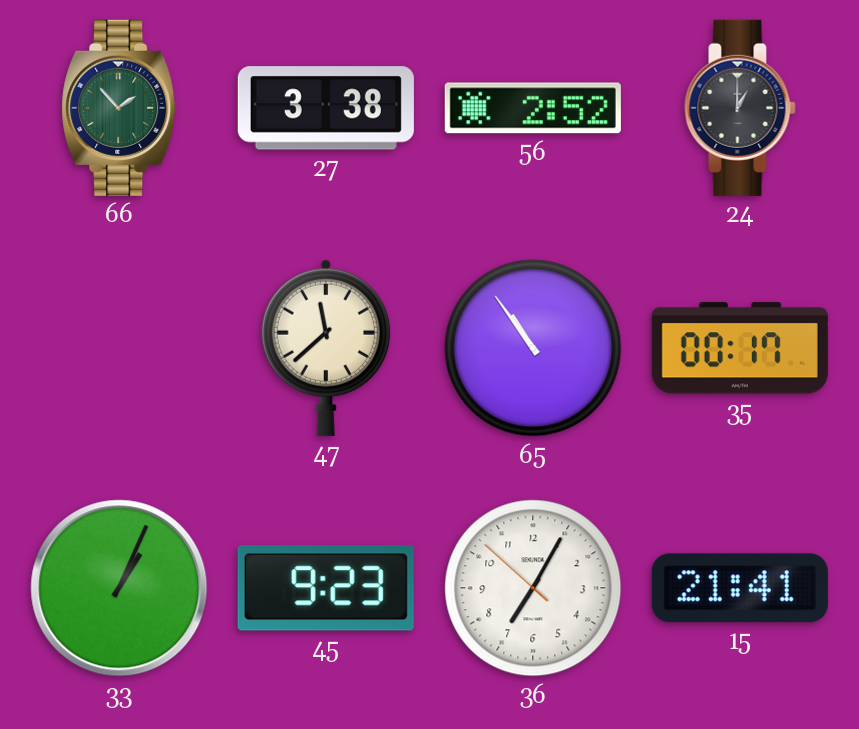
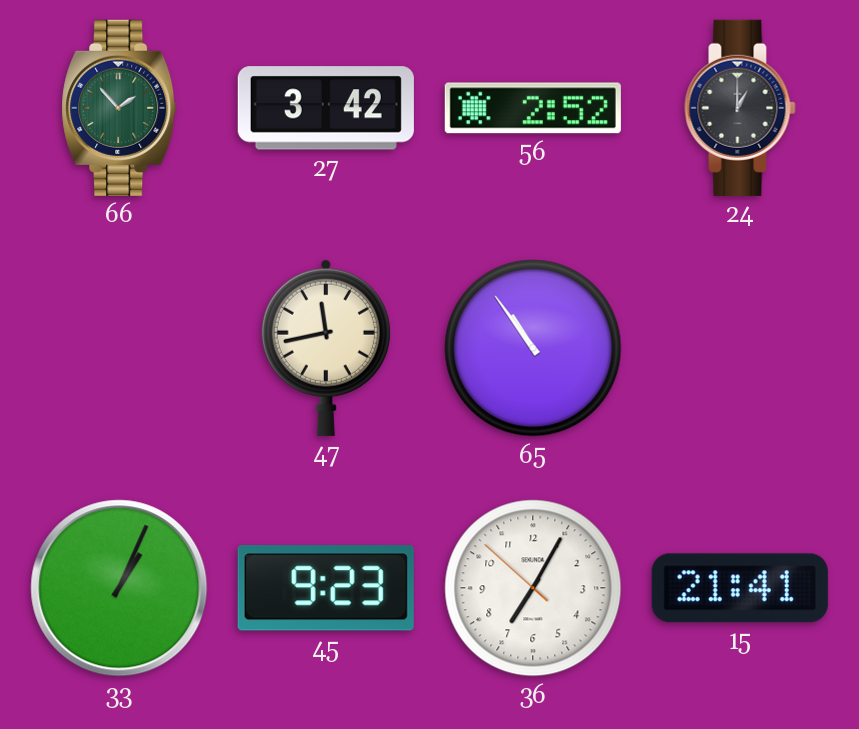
27: 3:38 -> 3:42 (326, 108)
47: 11:38 -> 11:43 (326, 348)
35: 00:17 -> none (740, 348)
